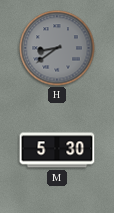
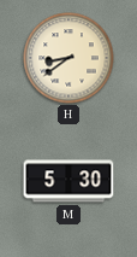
H dial: grey -> cream (68, 58)
